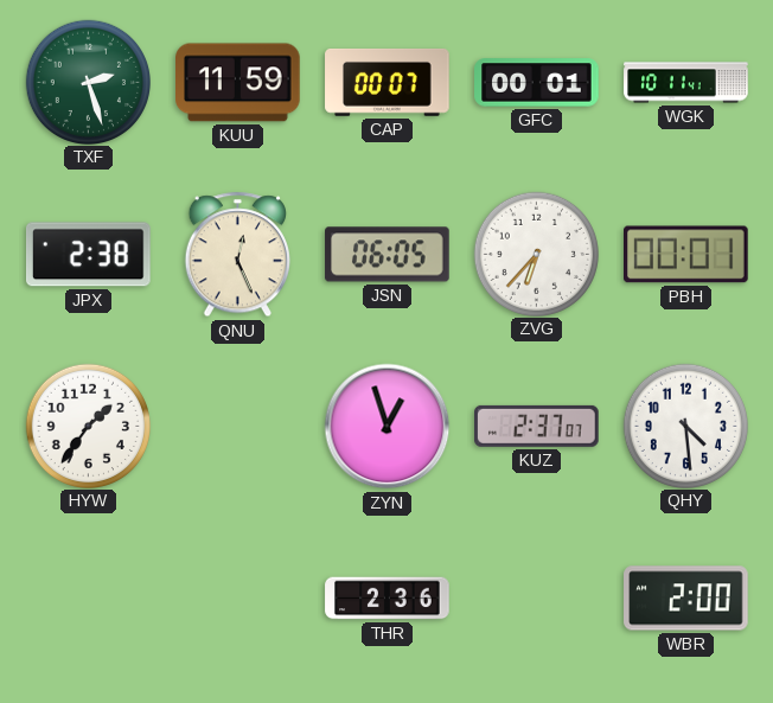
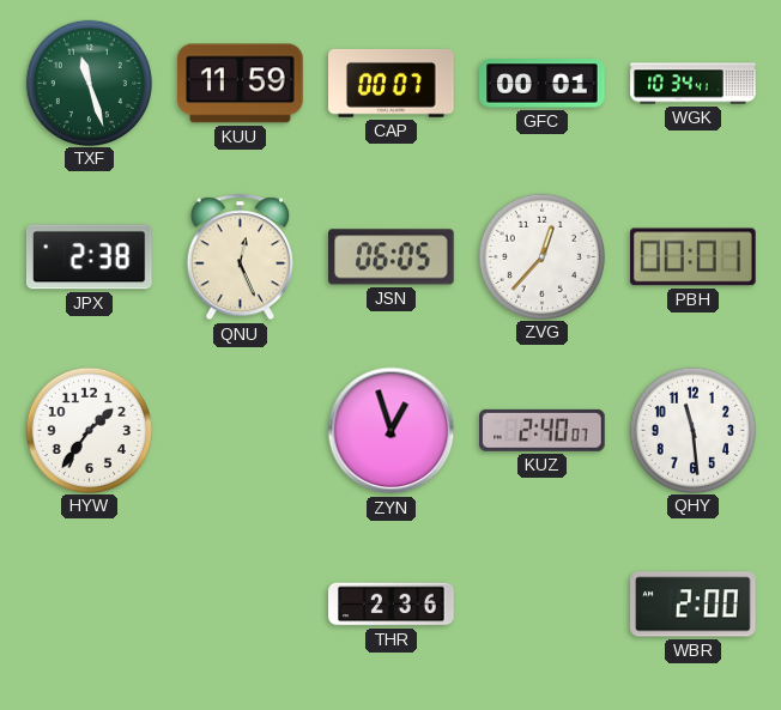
TXF: 2:27 -> 11:27 (89, 83)
WGK: 10:11 -> 10:34 (694, 84)
ZVG: 6:37 -> 12:37 (541, 256)
KUZ: 2:37 -> 2:40 (543, 430)
QHY: 4:29 -> 11:29 (692, 430)
